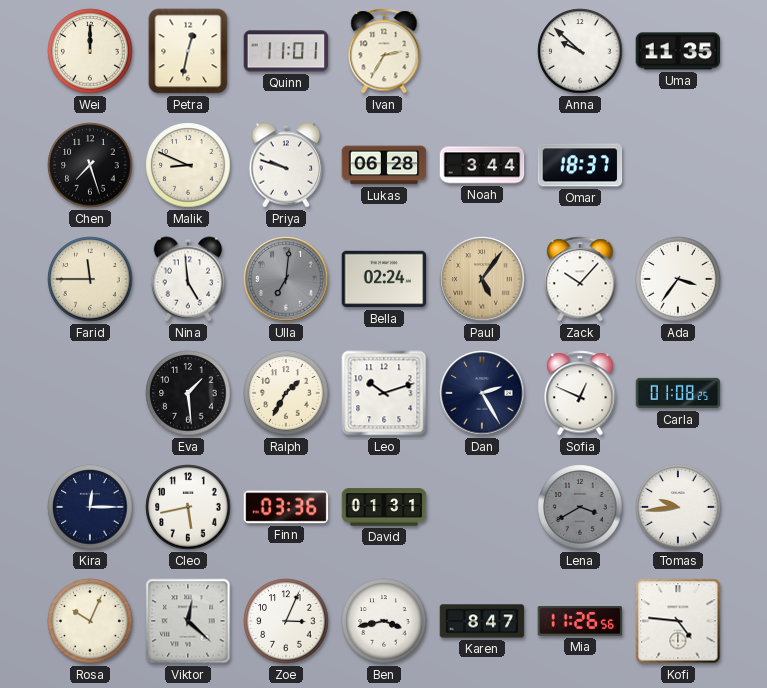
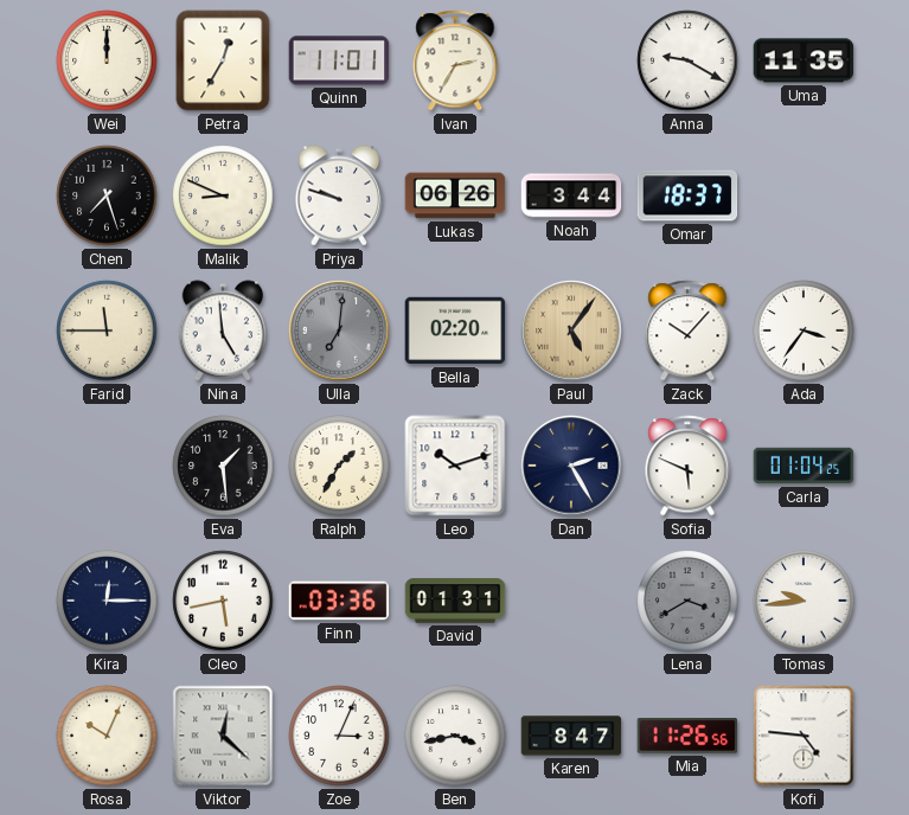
Petra: 12:32 -> 12:35 (223, 60)
Anna: 9:52 -> 9:20 (687, 60)
Lukas: 06:28 -> 06:26 (455, 195)
Bella: 02:24 -> 02:20 (455, 331)
Sofia: 12:49 -> 5:49 (687, 466)
Carla: 01:08 -> 01:04 (804, 466)
